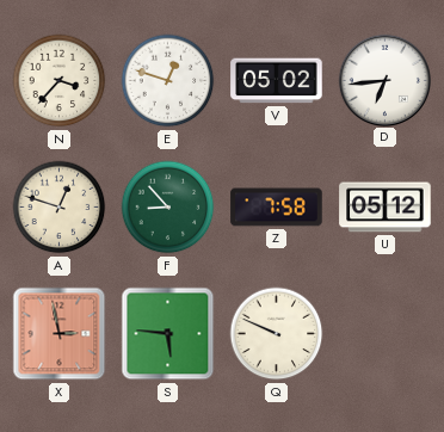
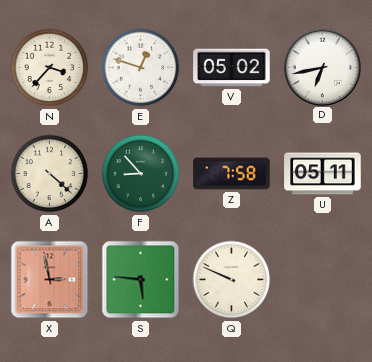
D: 6:44 -> 6:43 (322, 67)
A: 12:48 -> 4:22 (50, 174)
U: 05:12 -> 05:11 (323, 174)
